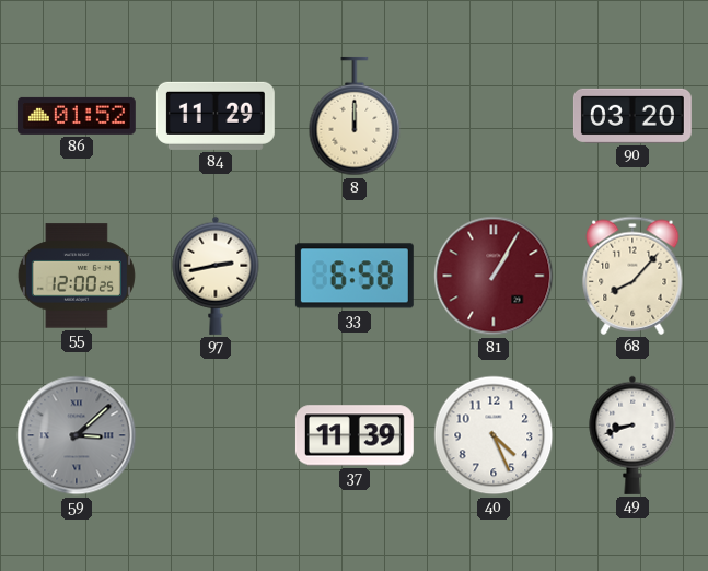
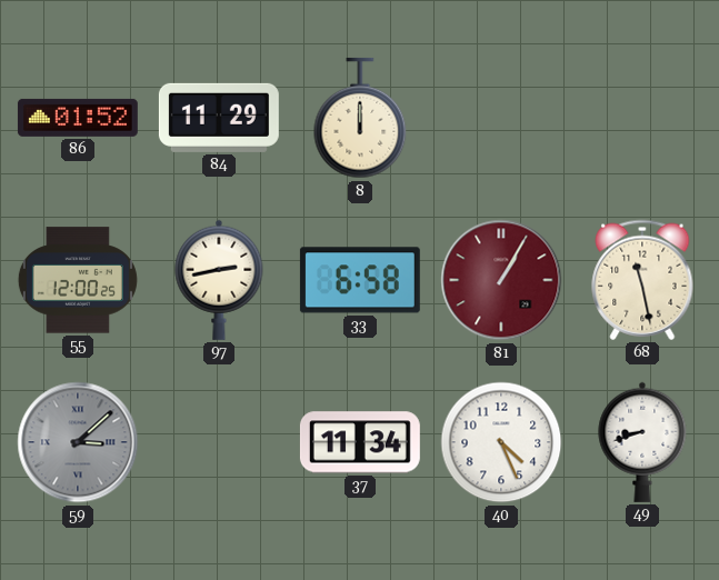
90: 03:20 -> none (632, 116)
68: 8:07 -> 11:28 (642, 280)
37: 11:39 -> 11:34 (360, 442)
